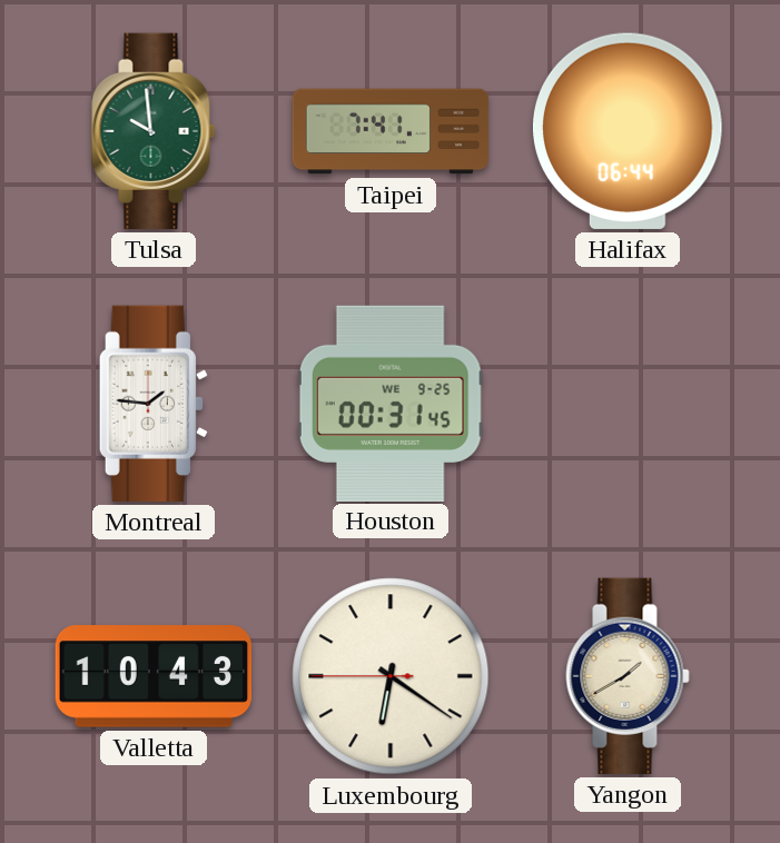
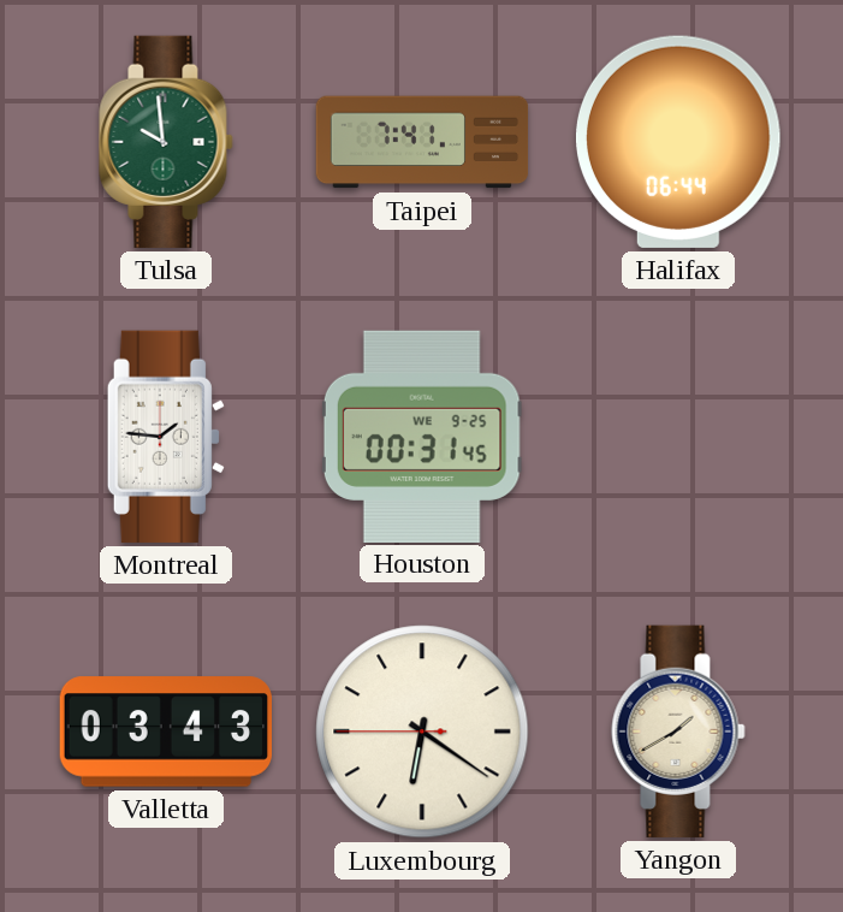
Valletta: 10:43 -> 03:43 (165, 732)
